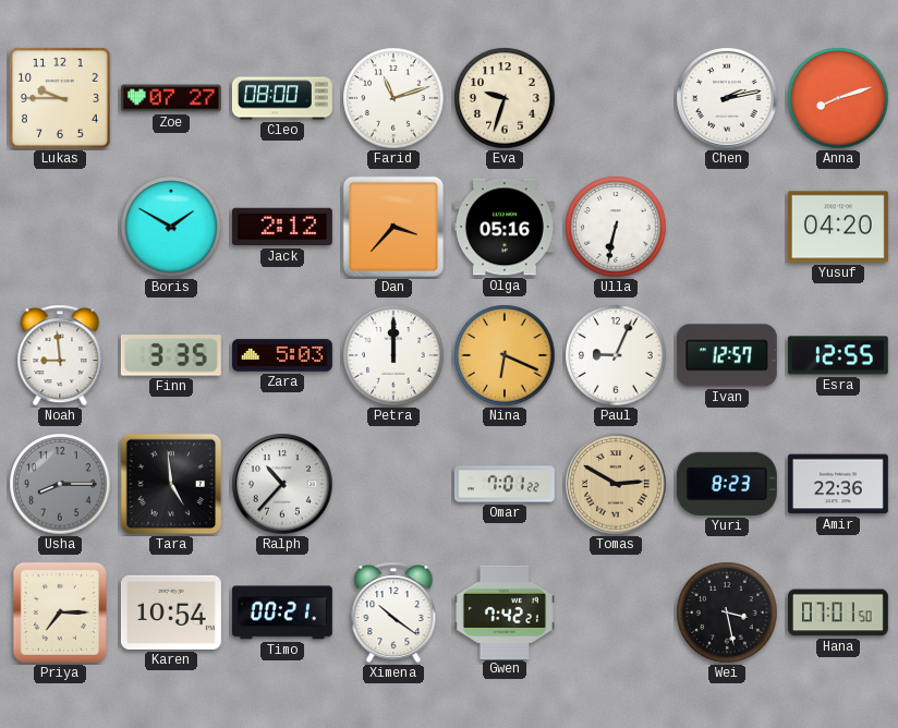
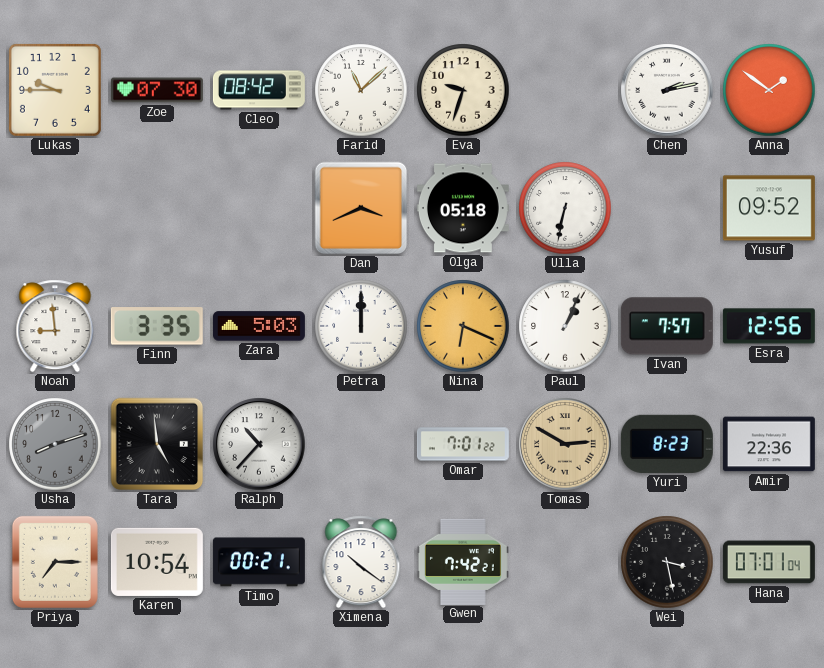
Zoe: 07:27 -> 07:30 (157, 90)
Cleo: 08:00 -> 08:42 (259, 90)
Farid: 11:12 -> 11:08 (361, 90)
Anna: 8:12 -> 1:51 (769, 90)
Boris: 1:50 -> none (171, 227)
Jack: 2:12 -> none (282, 227)
Dan: 3:37 -> 3:41 (361, 208)
Olga: 05:16 -> 05:18 (463, 208)
Yusuf: 04:20 -> 09:52 (769, 208)
Paul: 9:04 -> 1:04 (565, 326)
Ivan: 12:57 -> 7:57 (667, 326)
Esra: 12:55 -> 12:56 (769, 326)
Usha: 8:15 -> 8:12 (55, 444)
Hana: 07:01:50 -> 07:01:04 (769, 562)
